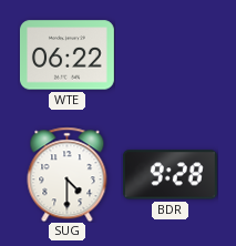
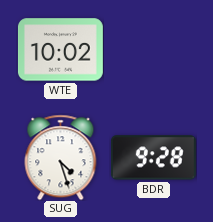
WTE: 06:22 -> 10:02 (60, 50)
SUG: 4:30 -> 4:27 (61, 157)
